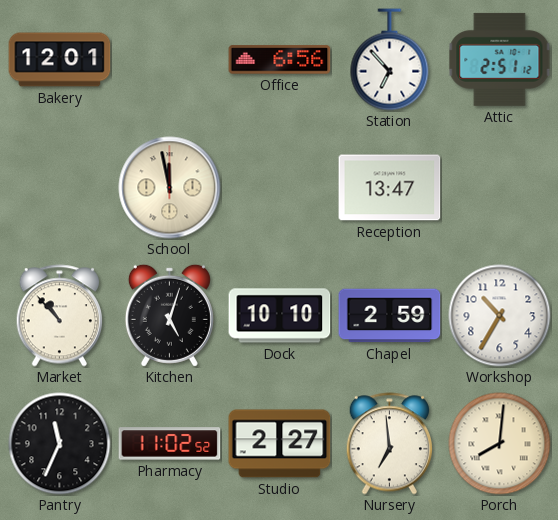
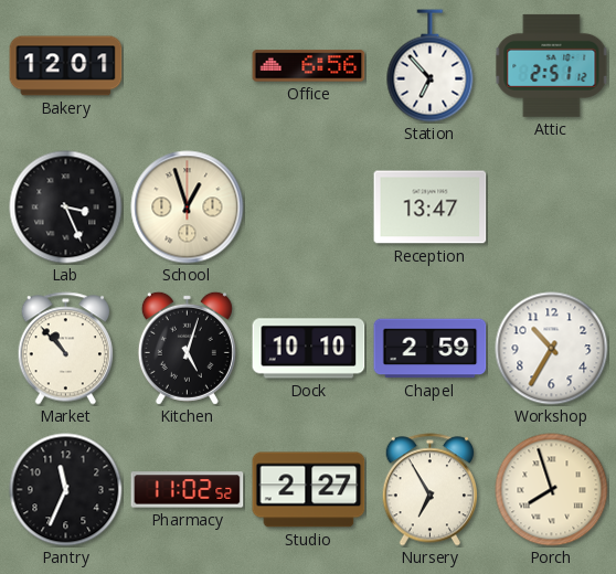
Lab: none -> 3:26 (66, 208)
School: 11:58 -> 12:57 (188, 208)
Nursery: 6:59 -> 6:55 (429, 490)
Porch: 8:01 -> 7:57 (552, 490)
